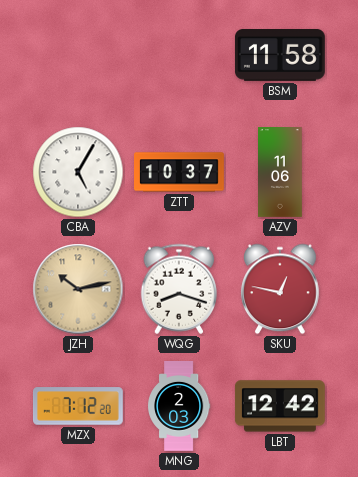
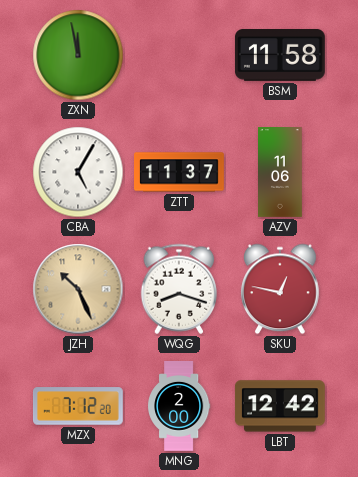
ZXN: none -> 11:58 (78, 55)
ZTT: 10:37 -> 11:37 (180, 172)
JZH: 10:13 -> 10:26 (78, 289)
MNG: 2:03 -> 2:00 (180, 407)
